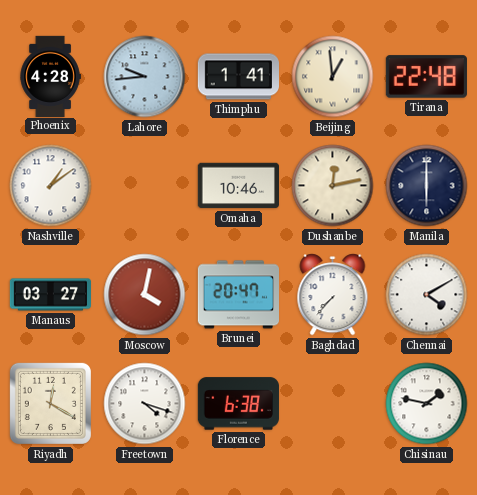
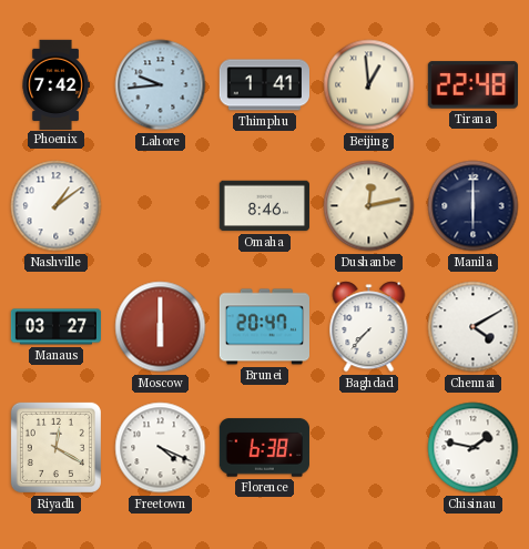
Phoenix: 4:28 -> 7:42 (55, 84)
Omaha: 10:46 -> 8:46 (264, 206)
Moscow: 4:02 -> 6:00 (161, 327)
Freetown: 4:18 -> 4:19 (161, 448)
